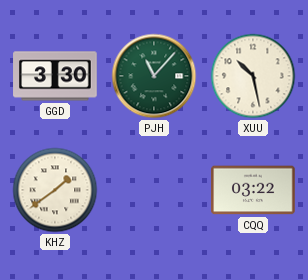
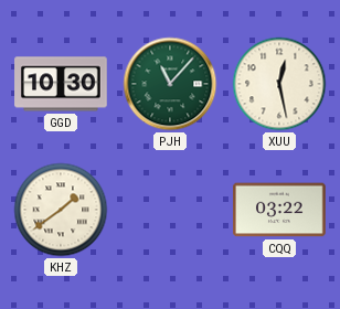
GGD: 3:30 -> 10:30 (61, 84)
XUU: 10:28 -> 12:28 (279, 84)
